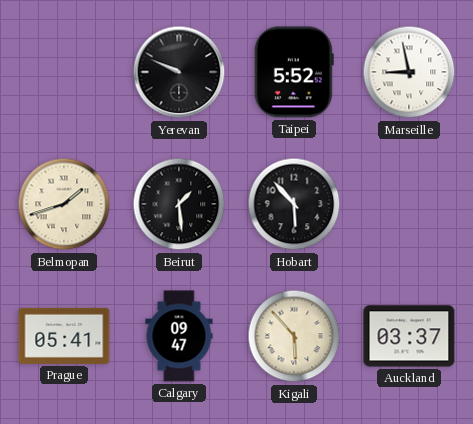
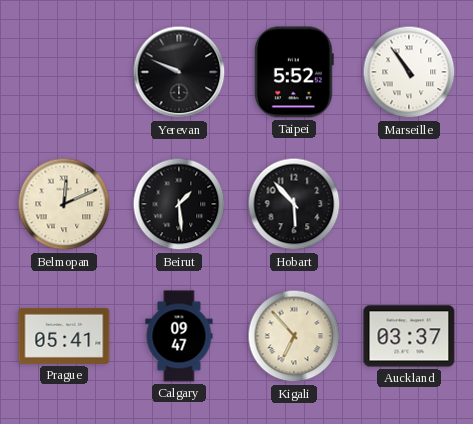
Marseille: 8:58 -> 10:54 (409, 72)
Belmopan: 1:42 -> 12:11 (64, 204)
Kigali: 5:53 -> 6:53 (294, 336)
